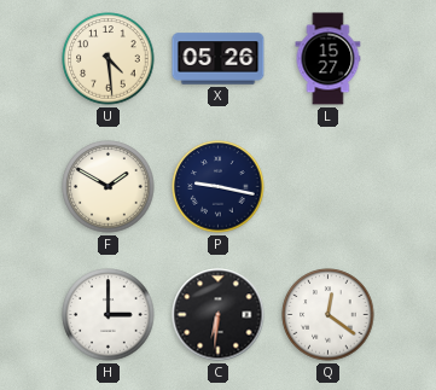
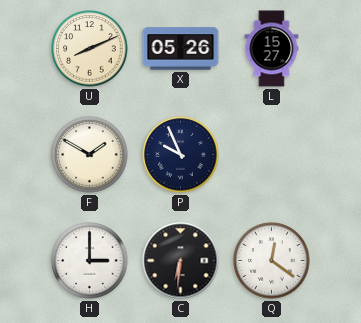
U: 4:29 -> 8:11 (90, 49)
P: 9:17 -> 9:56 (181, 155)
